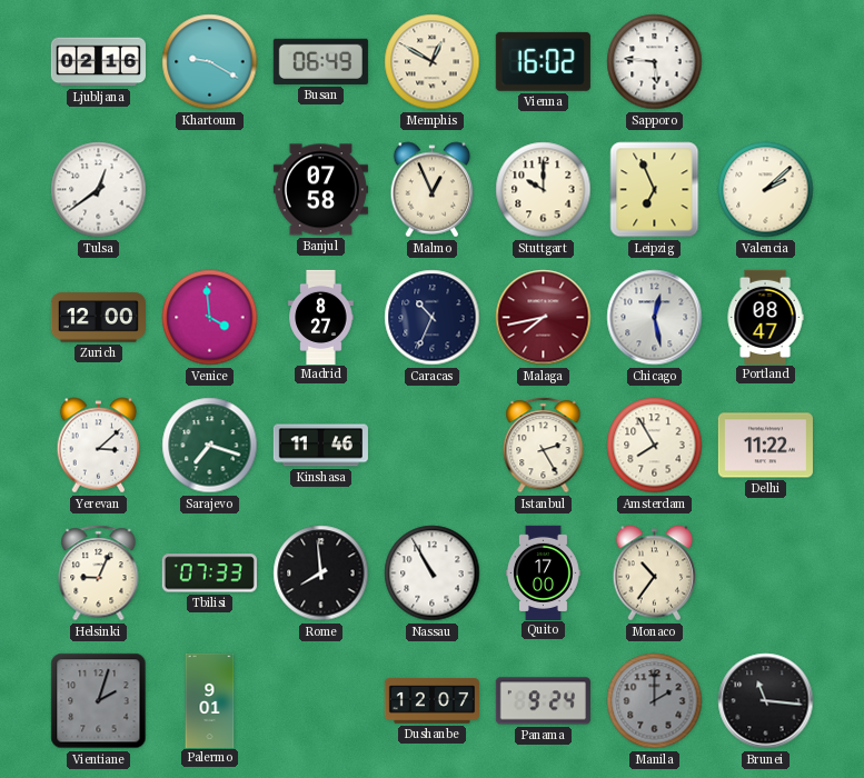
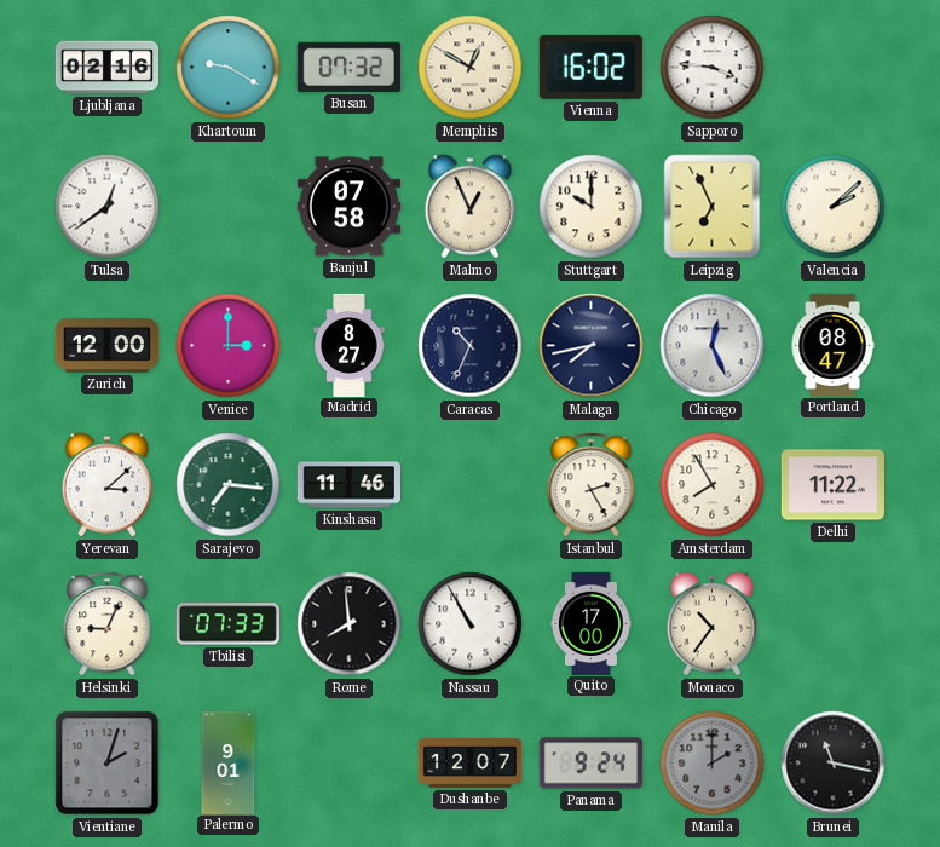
Busan: 06:49 -> 07:32 (348, 67)
Sapporo: 5:46 -> 3:46 (713, 68)
Venice: 3:59 -> 3:00 (229, 346)
Malaga dial: burgundy -> navy (592, 346)
Chicago: 12:28 -> 12:26 (713, 346)
Sarajevo: 7:18 -> 7:16 (229, 485)
Brunei: 11:16 -> 11:17 (834, 764)
